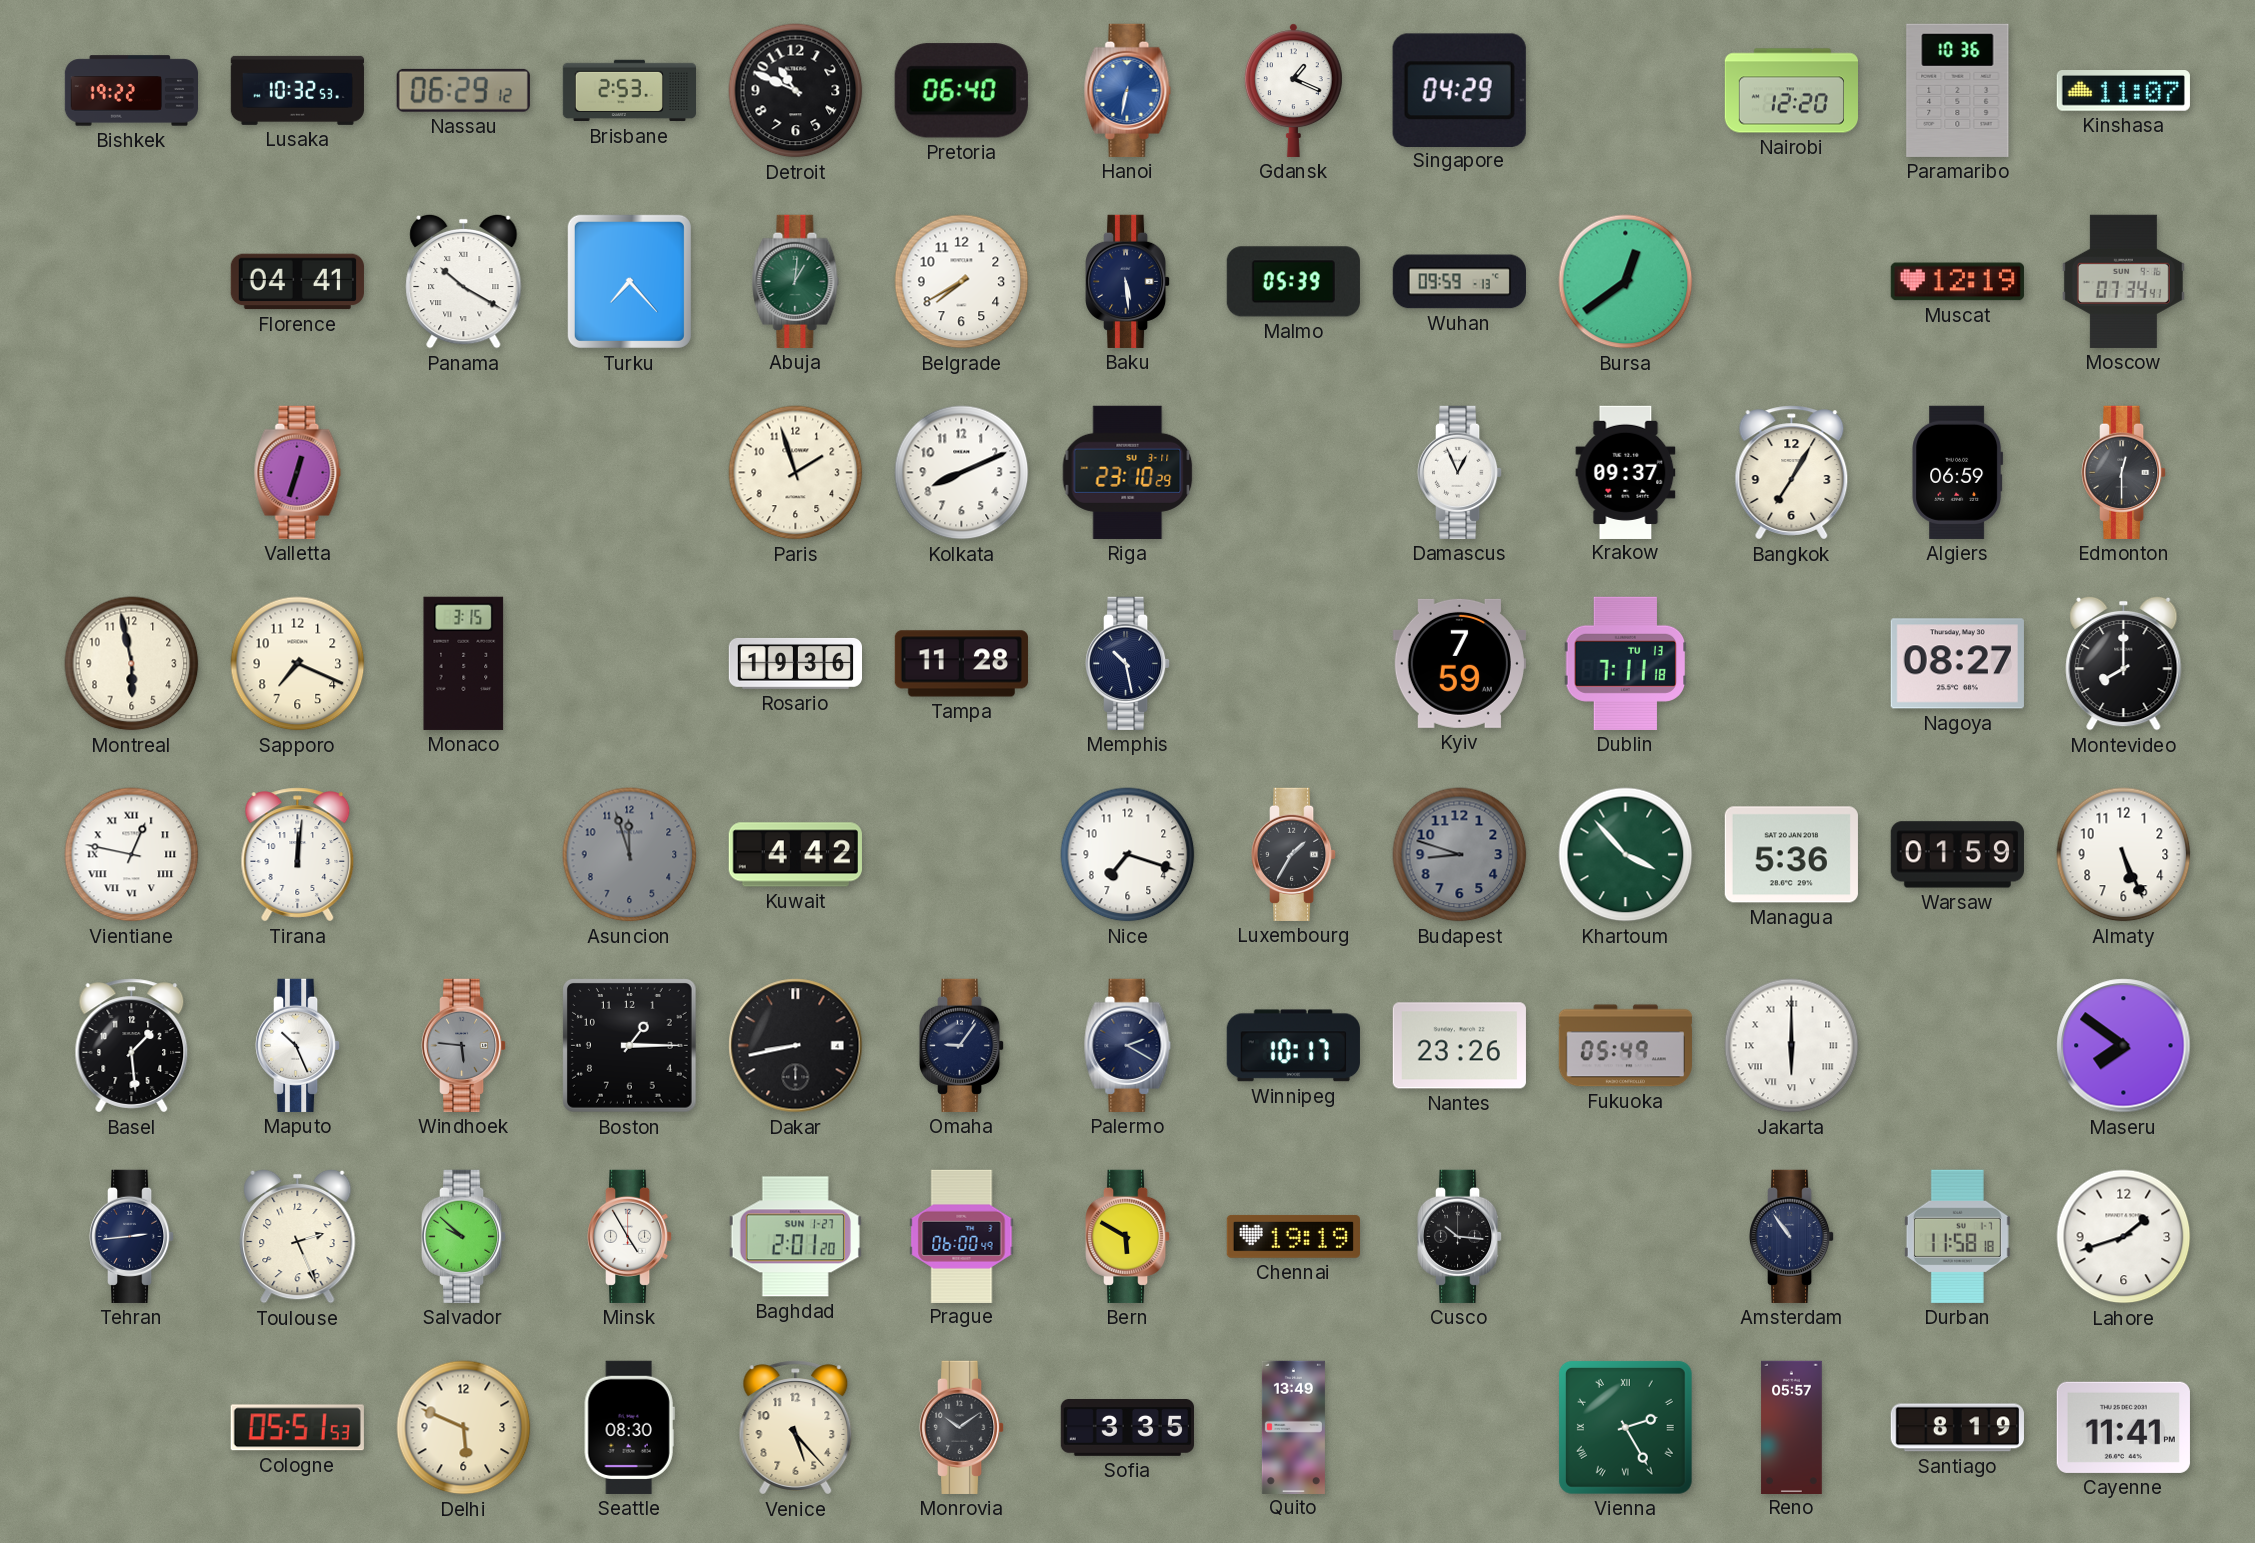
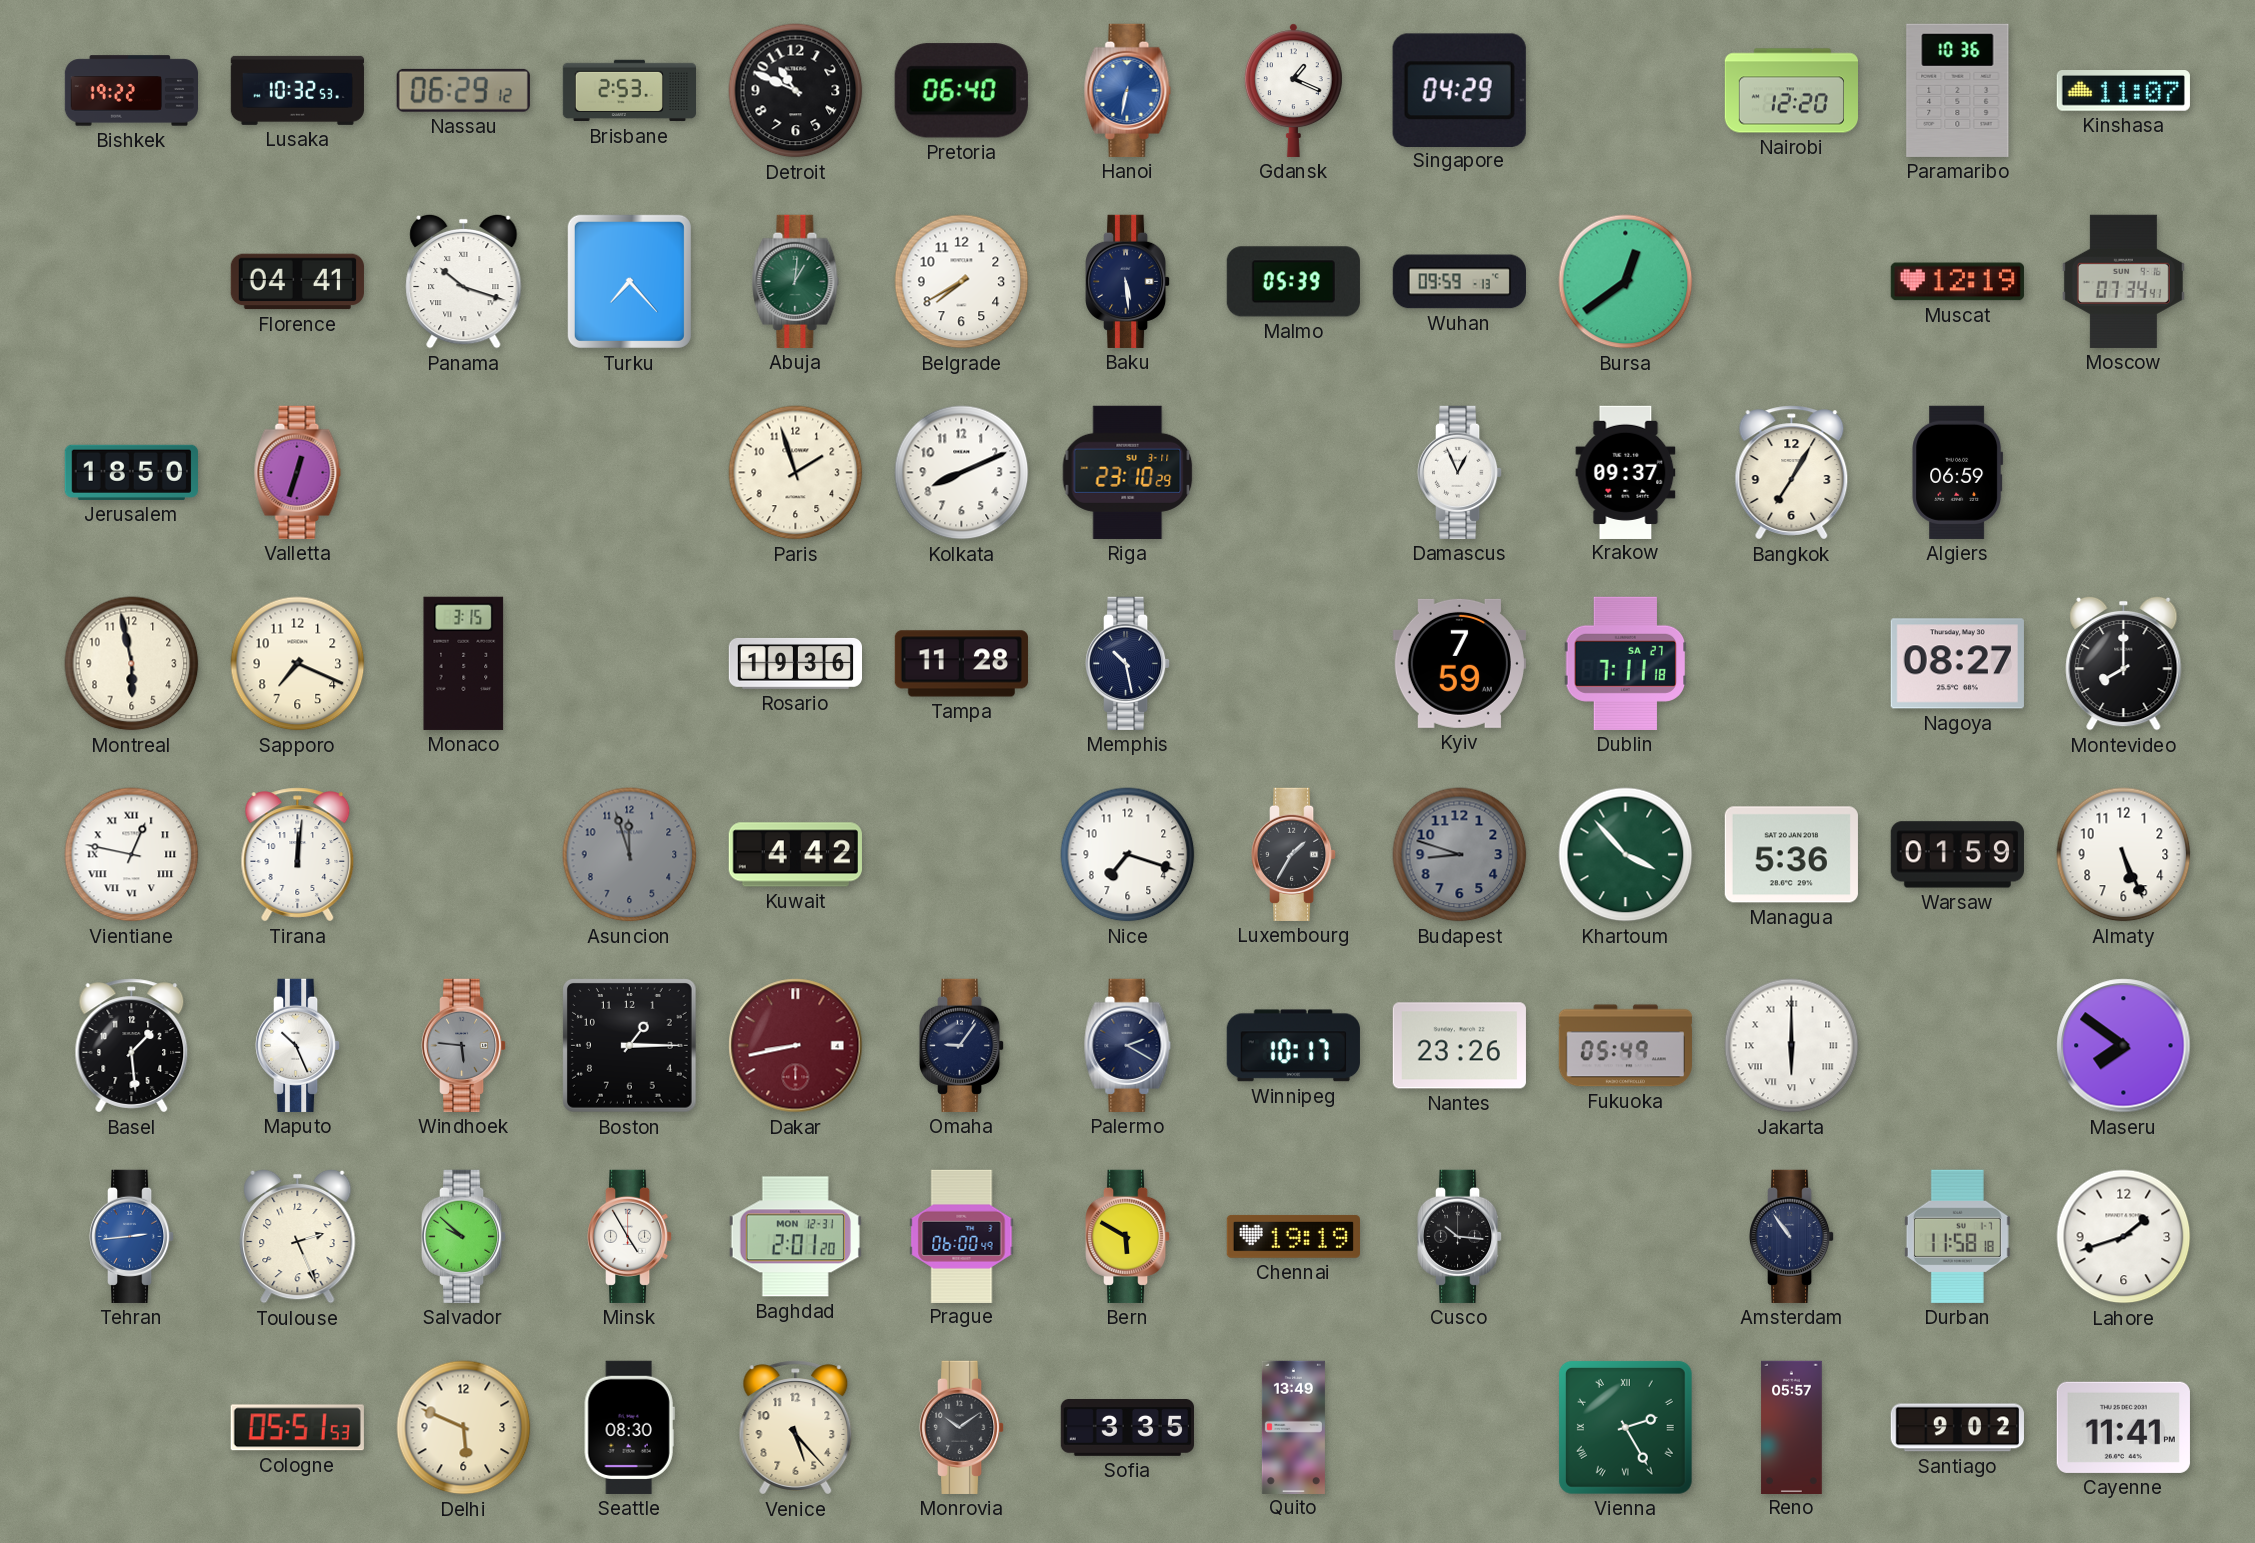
Panama: 10:20 -> 10:18 (464, 281)
Jerusalem: none -> 18:50 (131, 472)
Edmonton: 12:30 -> none (2124, 472)
Dublin date: TU 13 -> SA 27 (1626, 663)
Dakar dial: black -> burgundy (796, 1046)
Tehran dial: navy -> blue (132, 1236)
Baghdad date: SUN 1-27 -> MON 12-31 (795, 1237)
Santiago: 8:19 -> 9:02 (1957, 1428)
